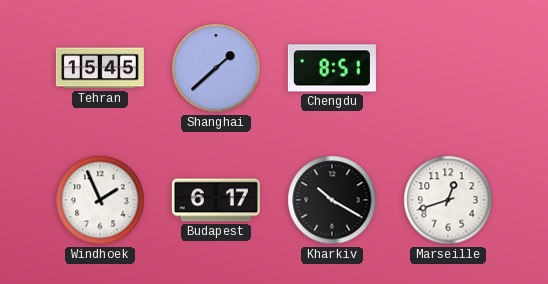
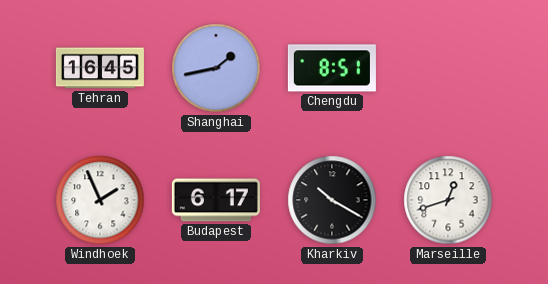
Tehran: 15:45 -> 16:45 (100, 68)
Shanghai: 1:38 -> 1:43 (216, 68)
